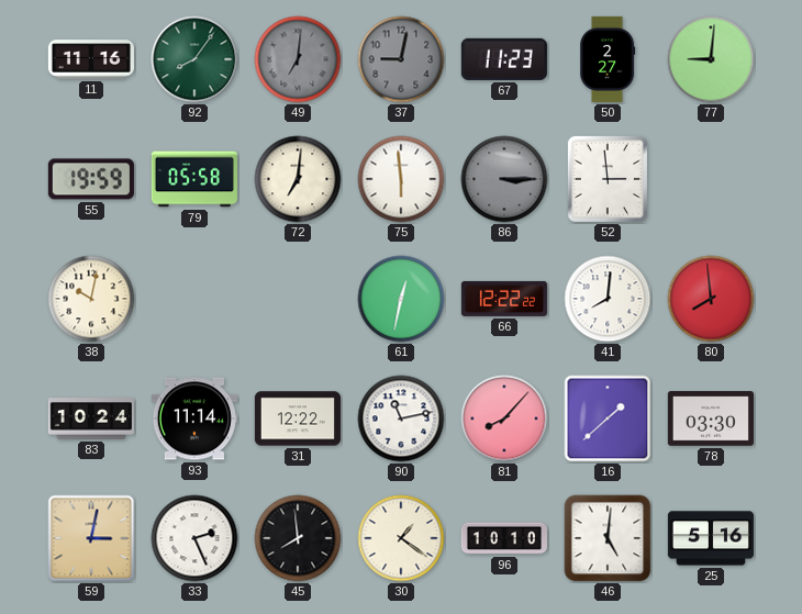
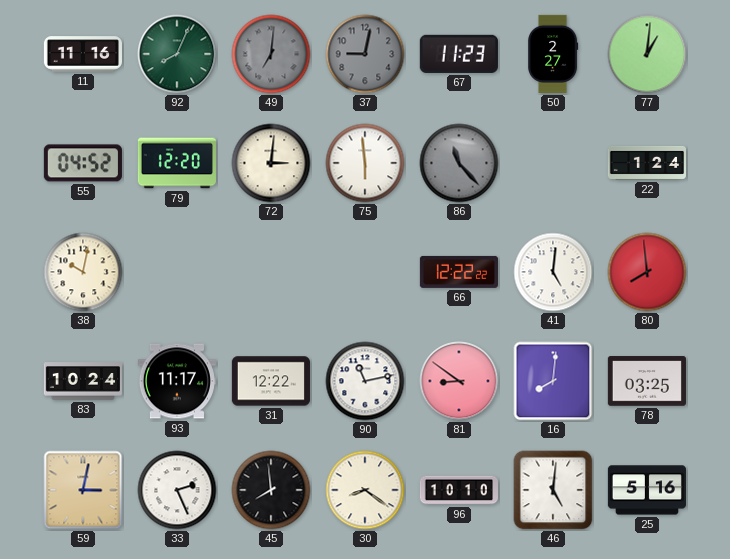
92: 8:06 -> 8:04 (177, 54)
77: 9:01 -> 1:01 (647, 54)
55: 19:59 -> 04:52 (83, 163)
79: 05:58 -> 12:20 (177, 163)
72: 7:01 -> 3:01 (271, 163)
86: 3:15 -> 11:23 (459, 163)
52: 2:59 -> none (608, 179)
22: none -> 1:24 (646, 163)
61: 12:32 -> none (401, 299)
41: 8:01 -> 5:01 (553, 272)
93: 11:14 -> 11:17 (177, 381)
81: 8:07 -> 8:51 (459, 381)
16: 1:38 -> 8:01 (553, 381)
78: 03:30 -> 03:25 (647, 381)
30: 1:21 -> 8:21 (365, 490)
